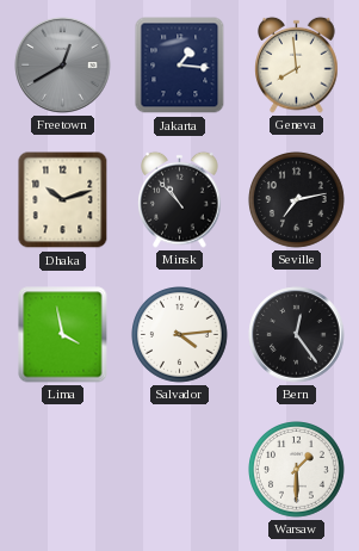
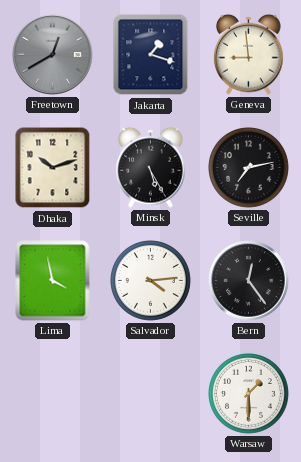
Jakarta: 1:16 -> 1:18 (151, 55)
Geneva: 7:59 -> 8:59 (249, 54)
Minsk: 10:53 -> 5:25 (151, 167)
